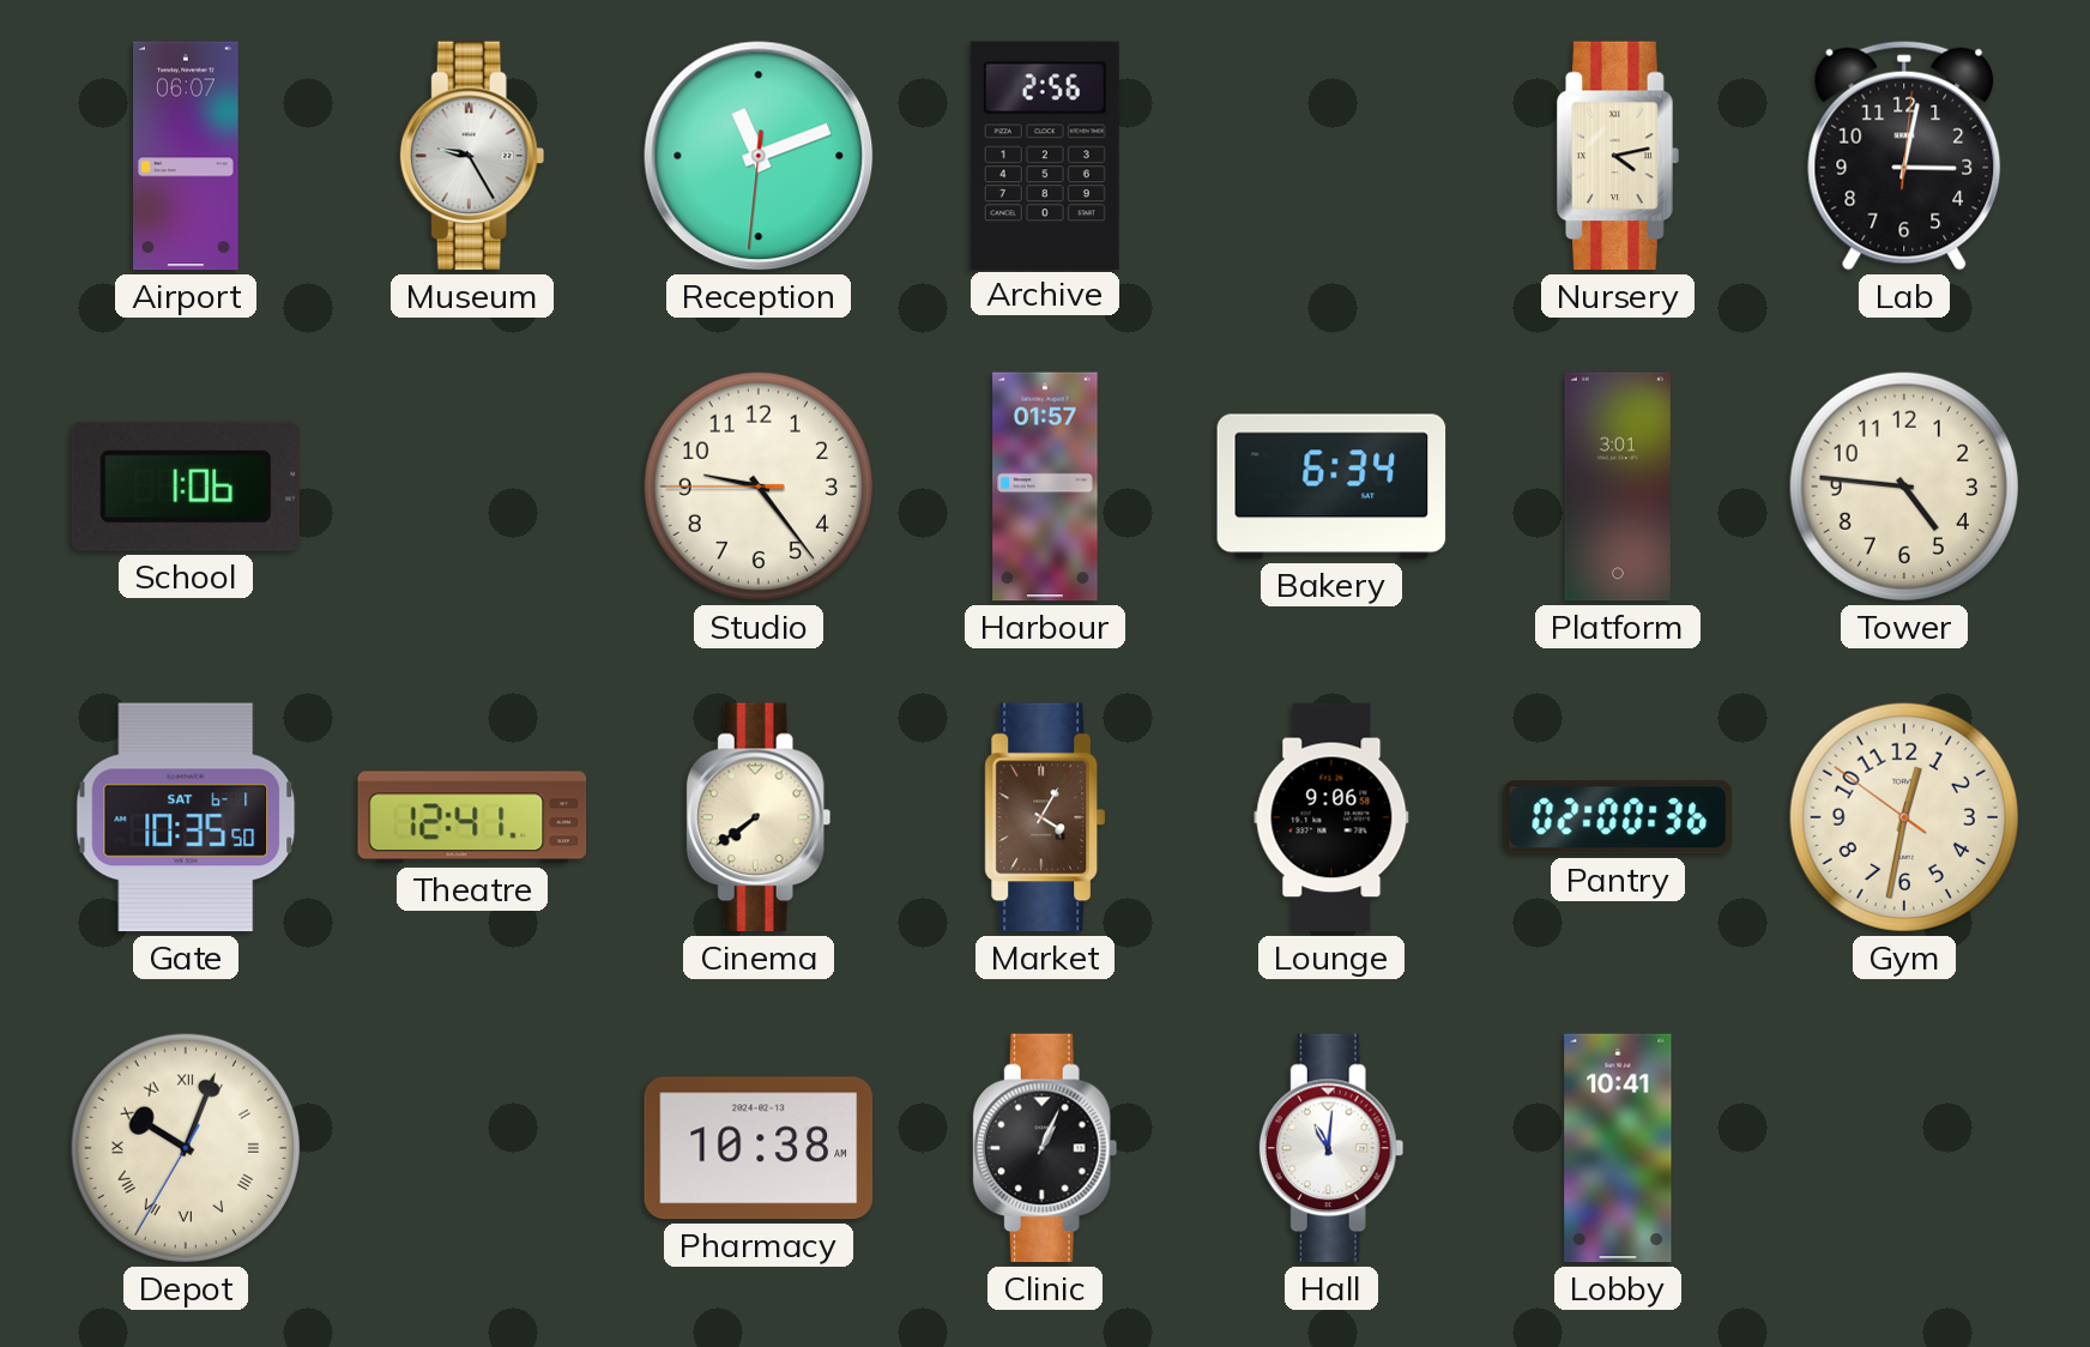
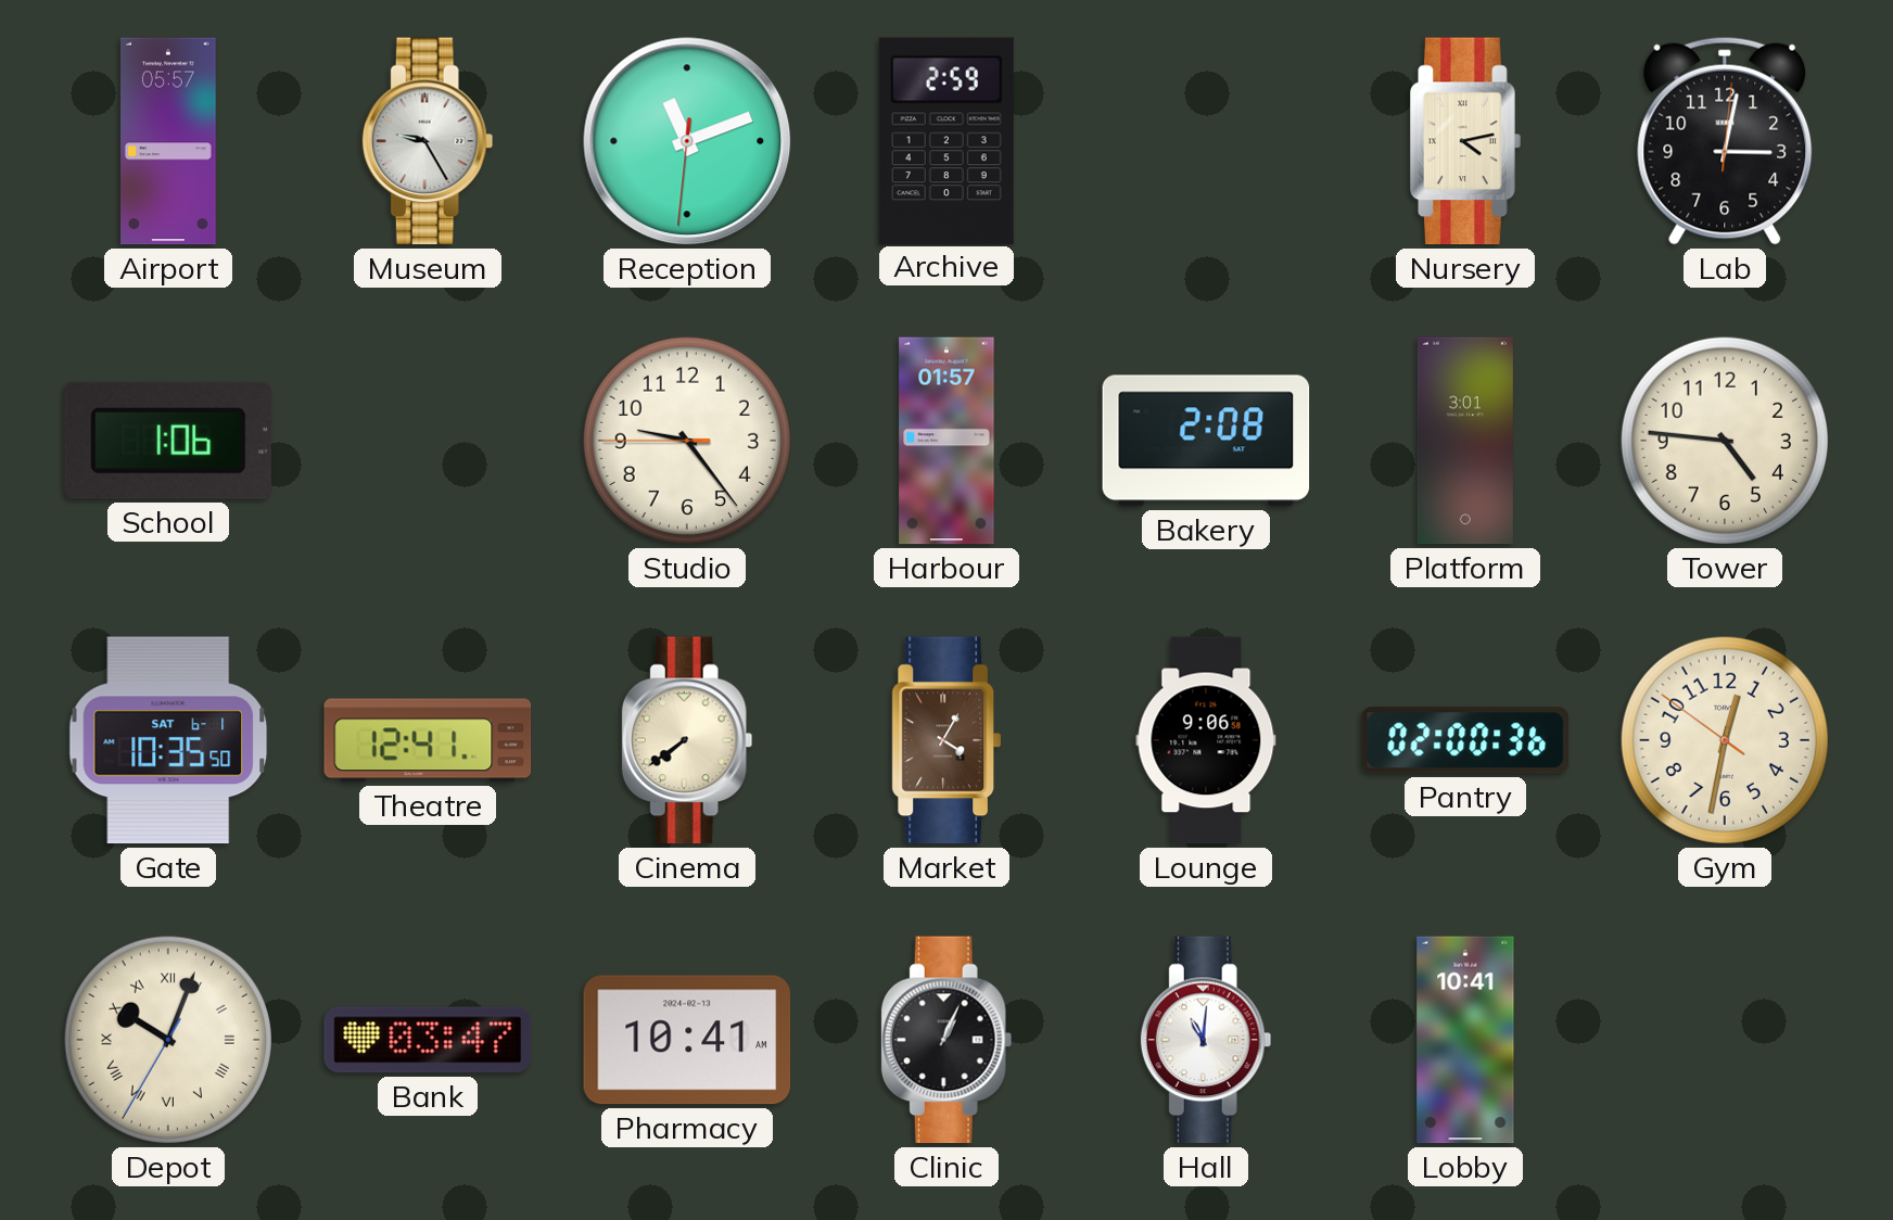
Airport: 06:07 -> 05:57 (168, 141)
Archive: 2:56 -> 2:59 (946, 140)
Bakery: 6:34 -> 2:08 (1206, 441)
Bank: none -> 03:47 (428, 1040)
Pharmacy: 10:38 -> 10:41 (687, 1040)
